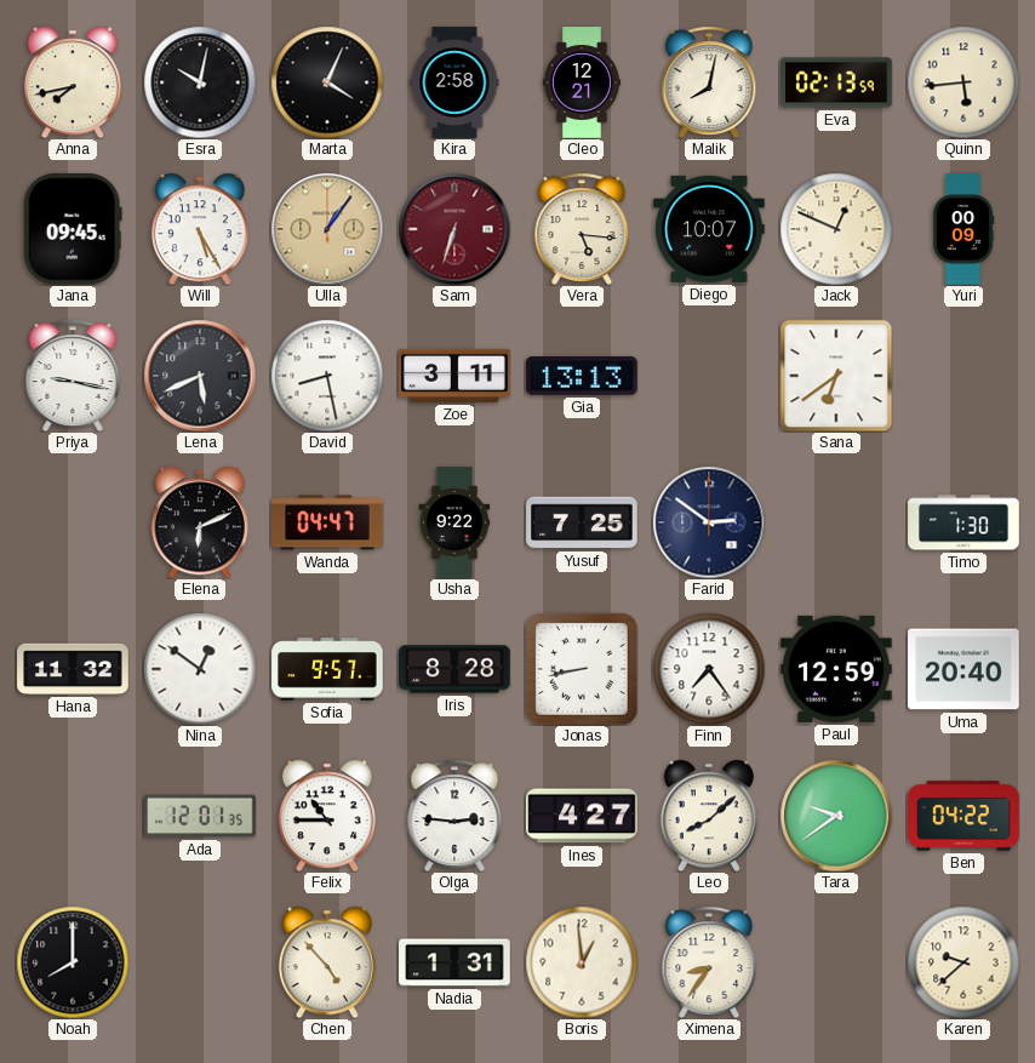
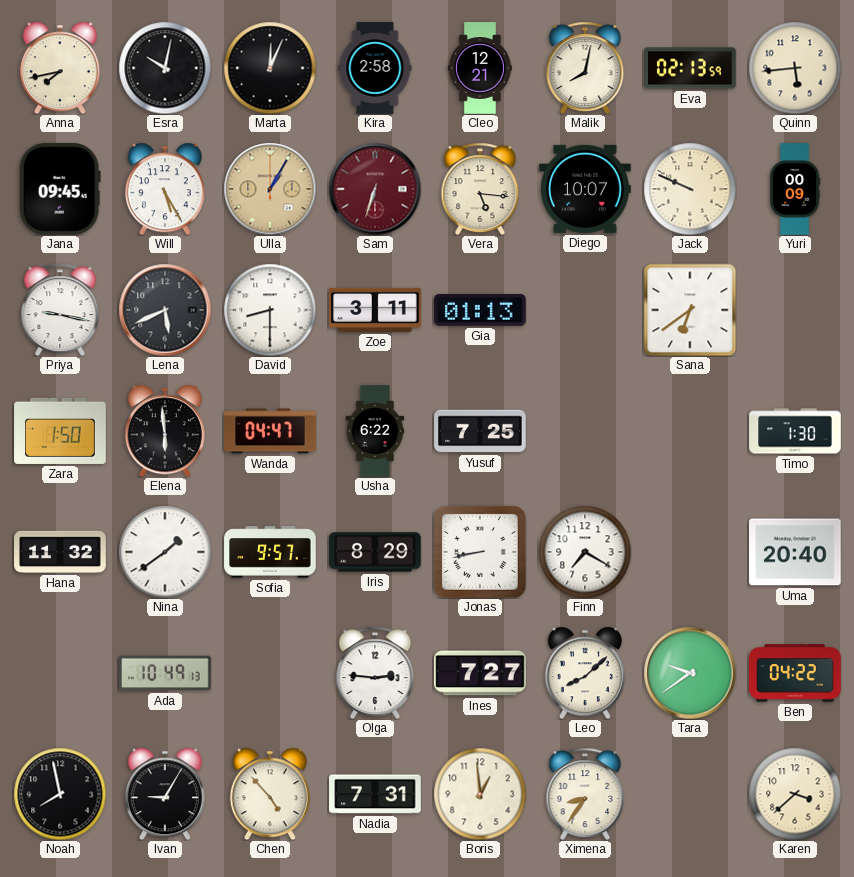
Marta: 4:04 -> 12:04 (270, 68)
Ulla: 1:06 -> 1:05 (270, 189)
Jack: 12:49 -> 9:49 (690, 189)
David: 8:28 -> 8:30 (270, 310)
Gia: 13:13 -> 01:13 (481, 310)
Zara: none -> 1:50 (60, 431)
Elena: 6:11 -> 5:59 (165, 431)
Usha: 9:22 -> 6:22 (375, 431)
Farid: 2:51 -> none (709, 522)
Nina: 12:51 -> 1:39 (165, 552)
Iris: 8:28 -> 8:29 (375, 552)
Finn: 7:24 -> 7:20 (585, 552)
Paul: 12:59 -> none (836, 669)
Ada: 12:01 -> 10:49 (165, 673)
Felix: 10:45 -> none (327, 816)
Ines: 4:27 -> 7:27 (480, 673)
Noah: 8:00 -> 7:58 (60, 794)
Ivan: none -> 9:05 (165, 794)
Nadia: 1:31 -> 7:31 (375, 794)
Karen: 9:38 -> 3:38 (795, 794)
